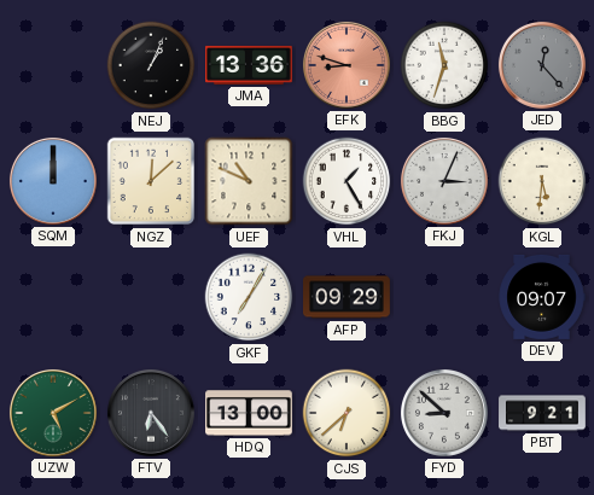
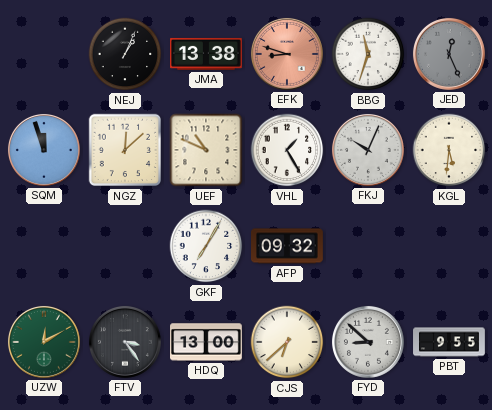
JMA: 13:36 -> 13:38 (207, 54)
JED: 12:23 -> 12:26 (449, 54)
SQM: 12:00 -> 11:57 (44, 150)
FKJ: 3:04 -> 10:04 (368, 150)
AFP: 09:29 -> 09:32 (288, 246)
DEV: 09:07 -> none (542, 297)
UZW: 5:10 -> 12:10 (44, 342)
FTV: 6:24 -> 3:24 (125, 342)
PBT: 9:21 -> 9:55 (449, 342)
